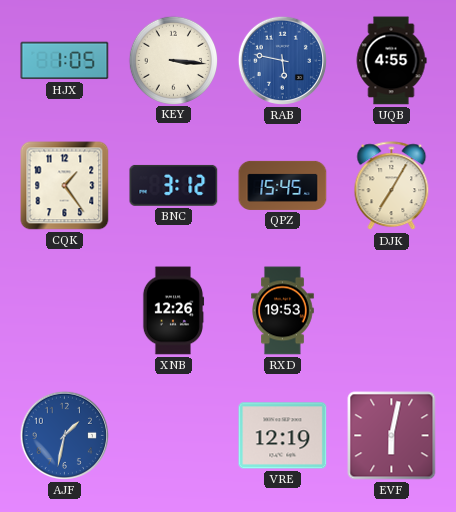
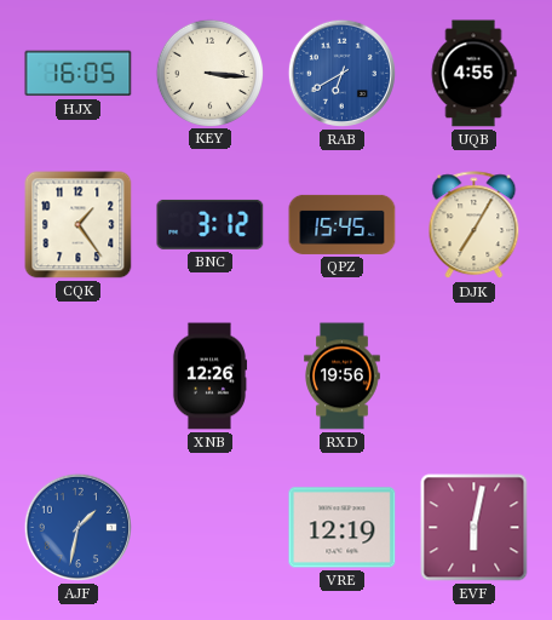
HJX: 1:05 -> 16:05 (79, 74)
RAB: 5:47 -> 6:40 (341, 73)
RXD: 19:53 -> 19:56 (343, 377)
